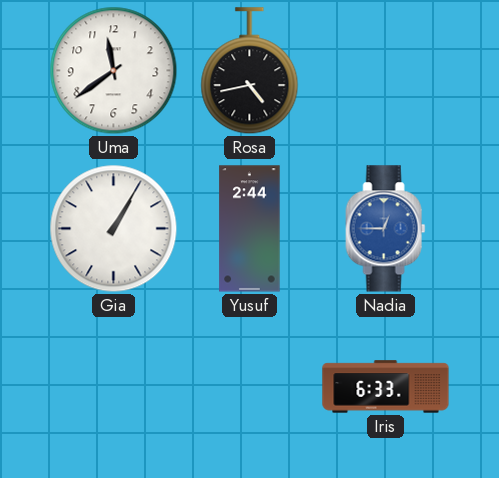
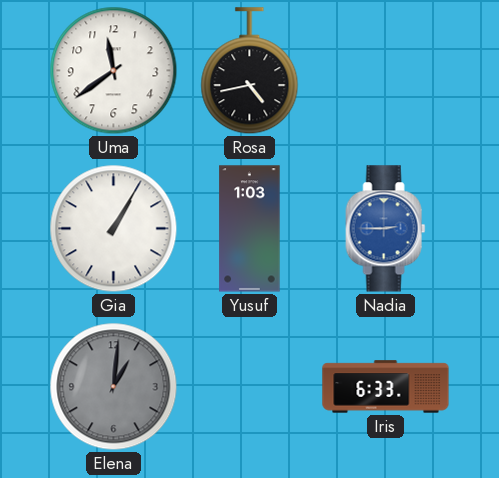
Yusuf: 2:44 -> 1:03 (250, 229)
Nadia: 12:45 -> 2:45 (386, 229)
Elena: none -> 1:01 (114, 387)
